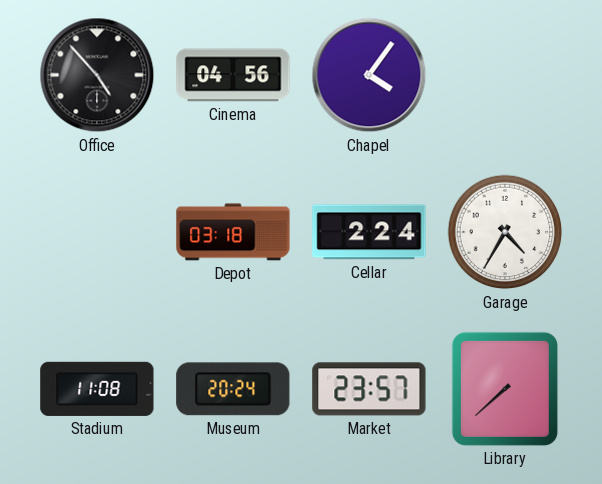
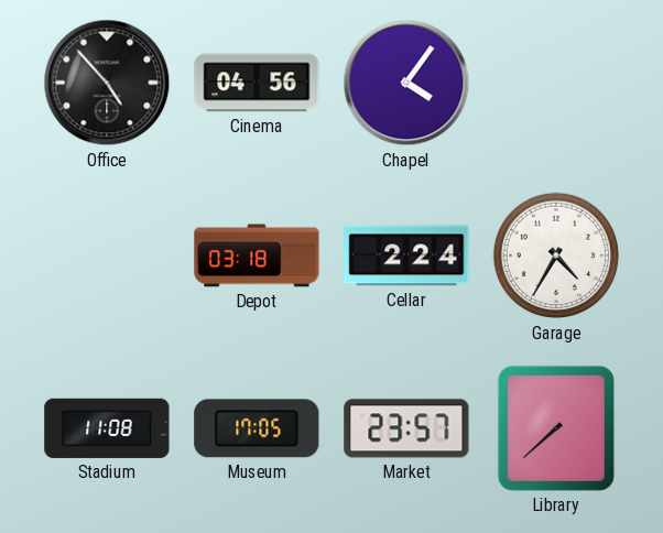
Museum: 20:24 -> 17:05 (257, 428)
